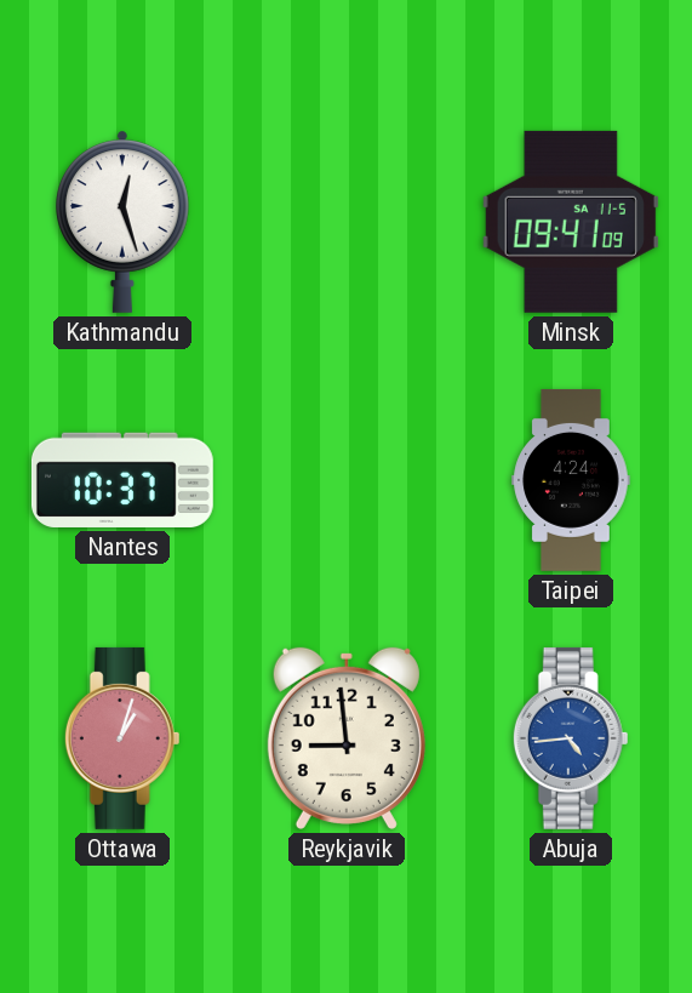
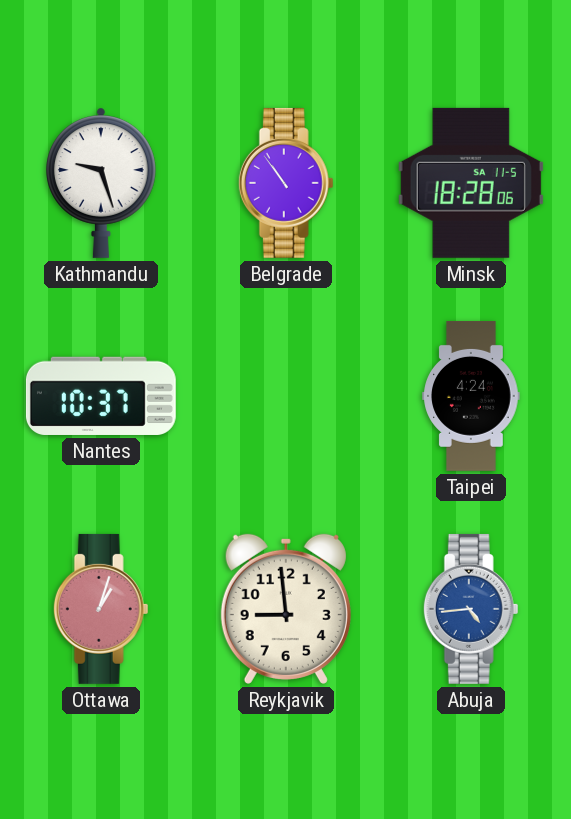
Kathmandu: 12:27 -> 9:27 (102, 183)
Belgrade: none -> 10:54 (286, 183)
Minsk: 09:41 -> 18:28 (471, 183)
